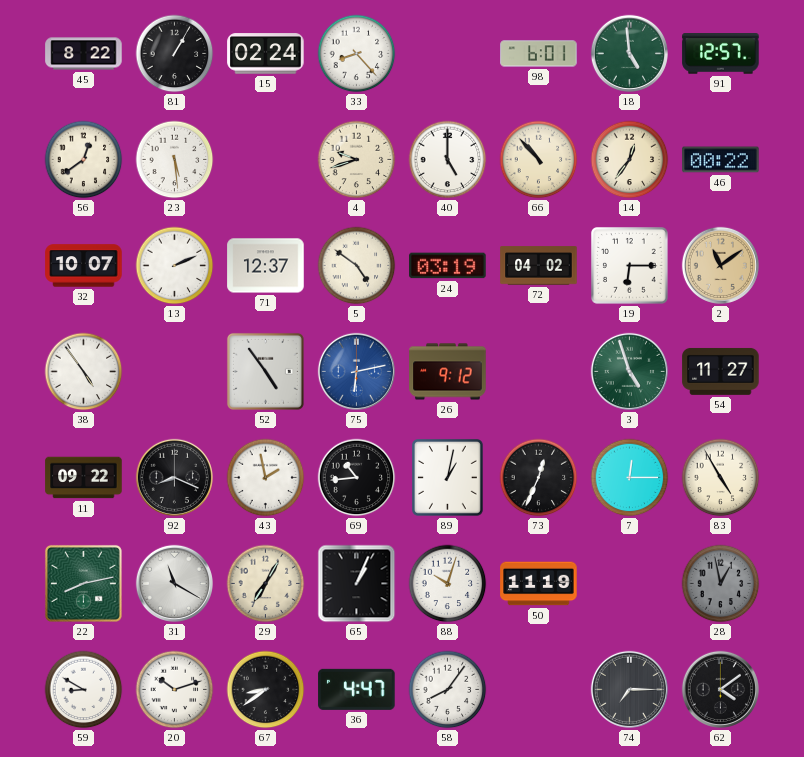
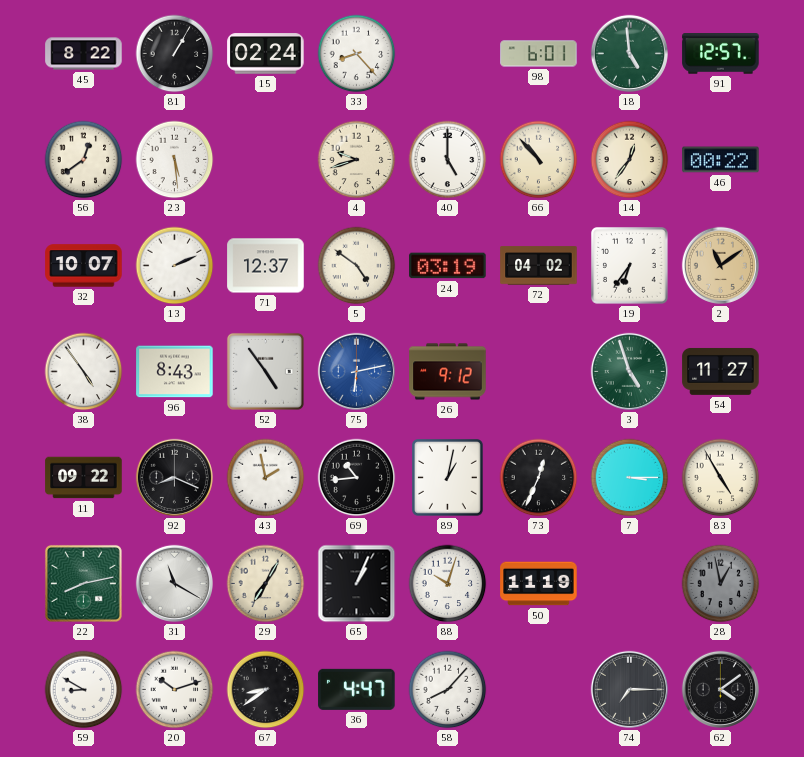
19: 6:15 -> 6:36 (630, 266)
96: none -> 8:43 (175, 372)
7: 12:15 -> 3:15 (630, 478)
58: 8:06 -> 8:07 (448, 690)
